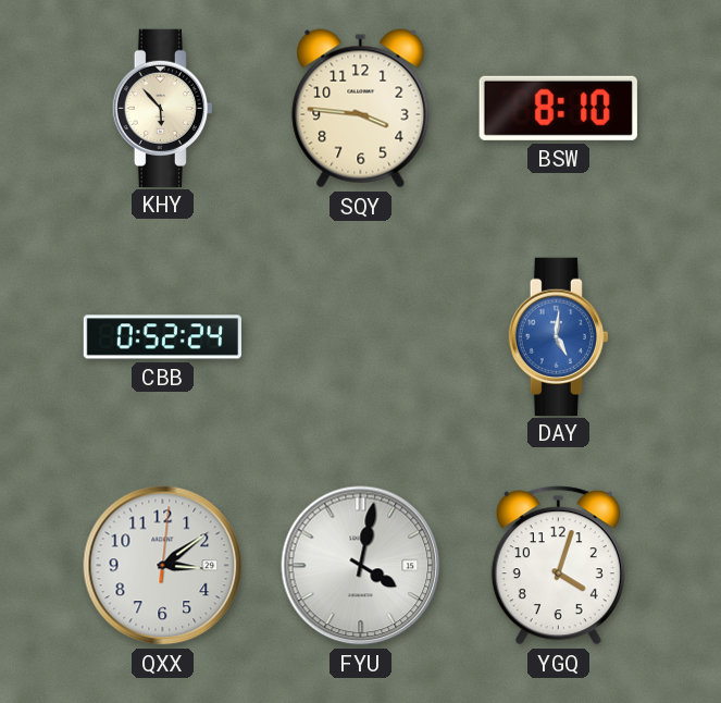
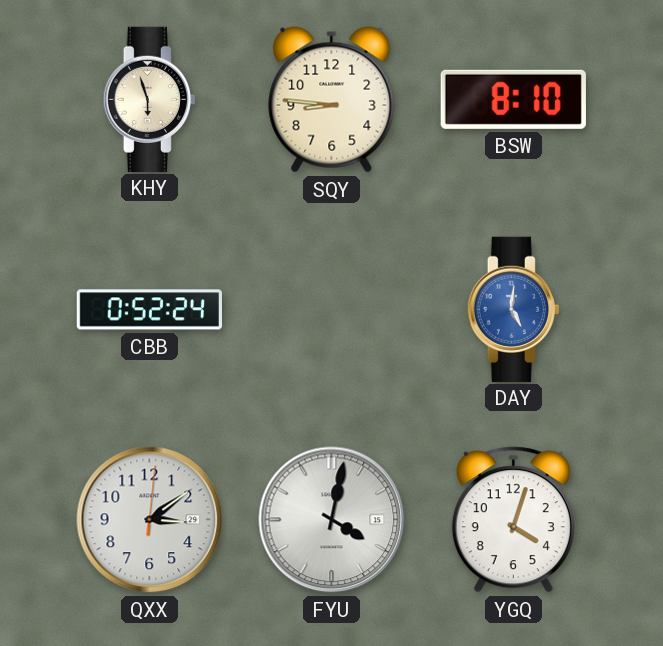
KHY: 5:53 -> 5:57 (149, 99)
SQY: 3:46 -> 8:46 (332, 100)
